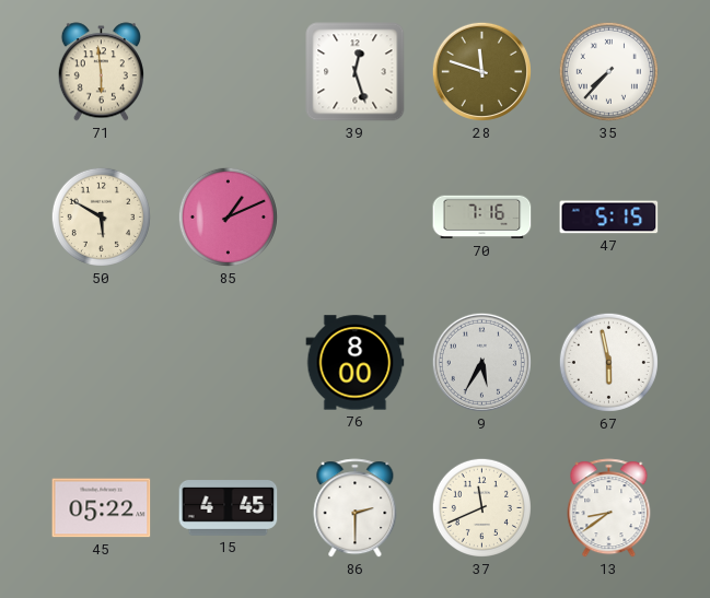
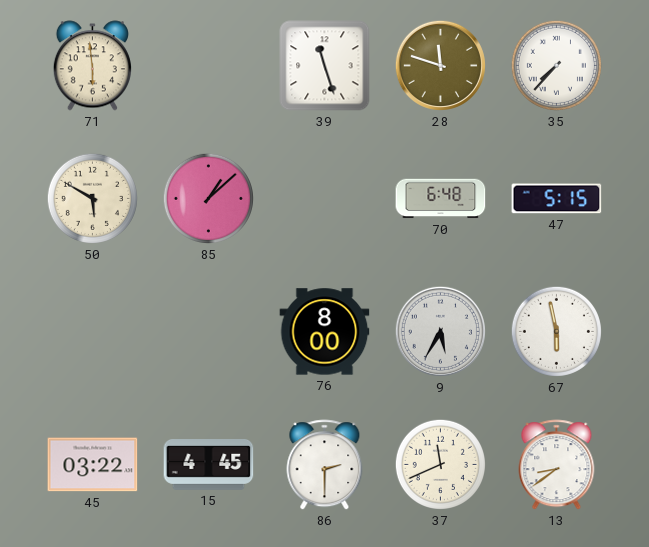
39: 12:27 -> 11:27 (325, 66)
85: 1:11 -> 1:08 (208, 198)
70: 7:16 -> 6:48 (441, 199)
45: 05:22 -> 03:22 (93, 465)
